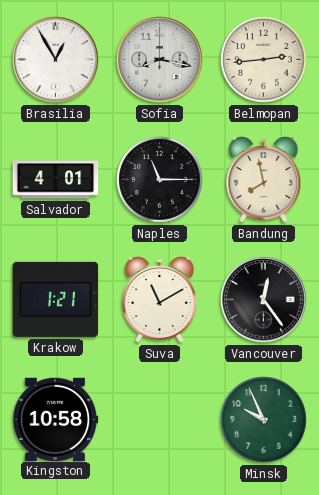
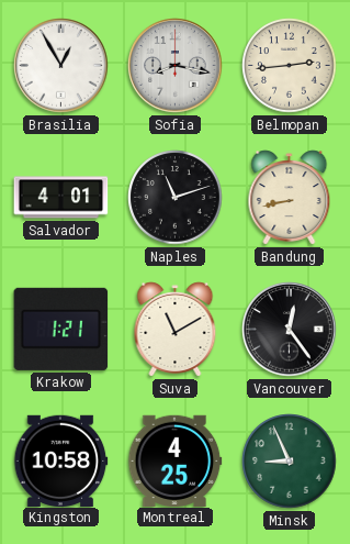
Naples: 11:15 -> 11:12 (176, 198)
Bandung: 7:58 -> 8:43 (290, 198)
Montreal: none -> 4:25 (174, 460)
Minsk: 9:56 -> 8:56 (290, 462)
